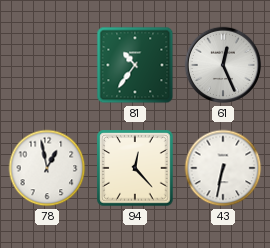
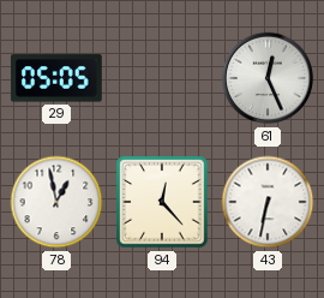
29: none -> 05:05 (56, 78)
81: 10:36 -> none (135, 65)
